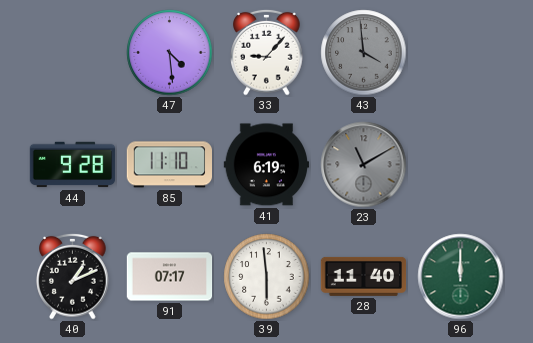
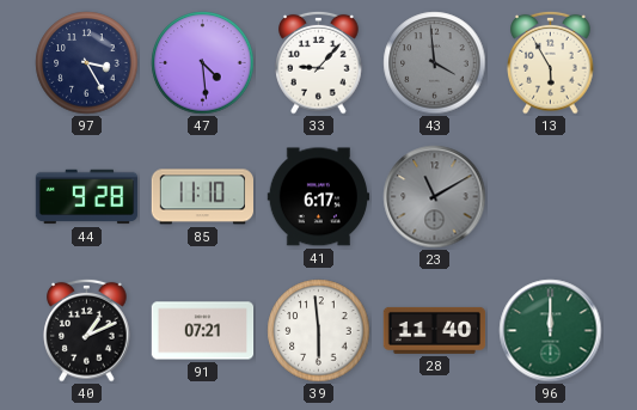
97: none -> 3:25 (87, 63)
13: none -> 5:55 (551, 62)
41: 6:19 -> 6:17 (318, 197)
91: 07:17 -> 07:21 (203, 331)
